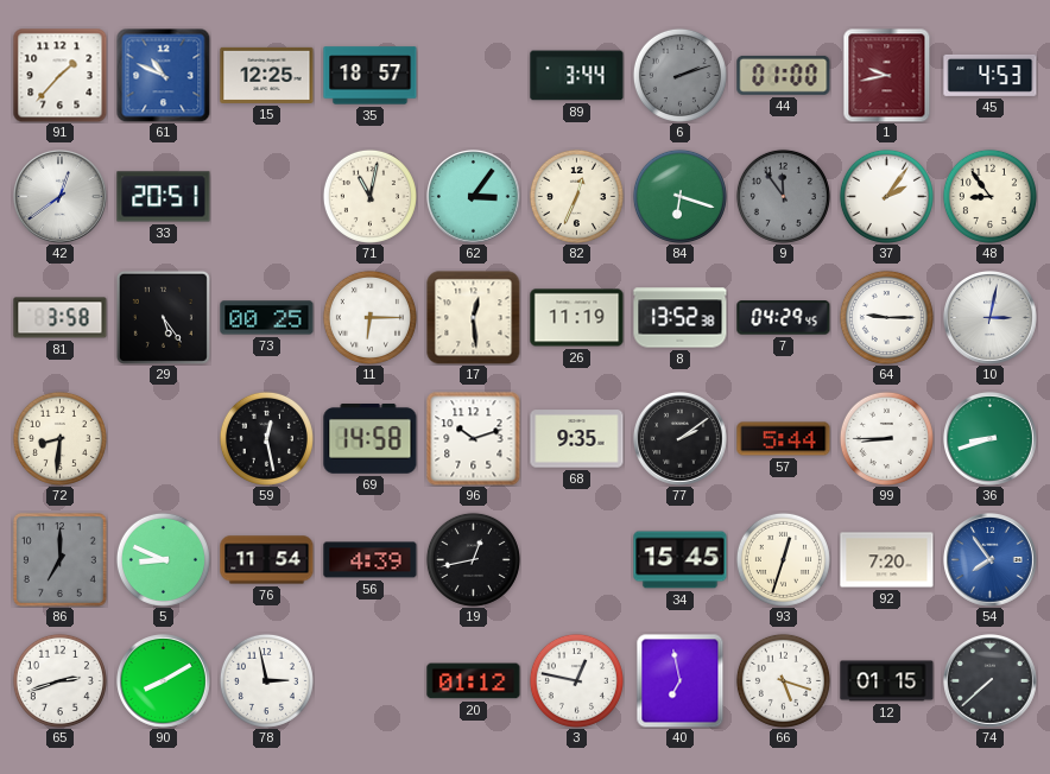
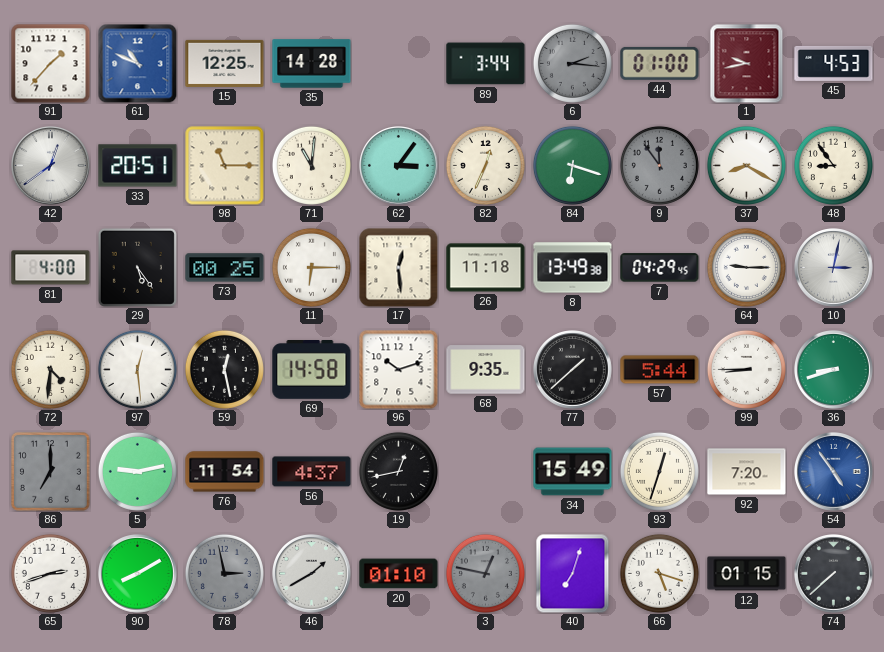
35: 18:57 -> 14:28 (312, 64)
6: 2:12 -> 2:16 (572, 63)
98: none -> 11:15 (225, 166)
71: 11:02 -> 11:01 (311, 165)
37: 2:06 -> 8:20 (746, 165)
81: 3:58 -> 4:00 (51, 268)
26: 11:19 -> 11:18 (486, 268)
8: 13:52 -> 13:49 (573, 268)
72: 8:31 -> 4:31 (50, 369)
97: none -> 12:29 (137, 369)
77: 2:09 -> 1:38 (573, 370)
5: 8:49 -> 9:13 (137, 471)
56: 4:39 -> 4:37 (312, 472)
34: 15:45 -> 15:49 (573, 472)
54: 7:54 -> 4:54 (834, 472)
78 dial: white -> grey (224, 573)
46: none -> 1:40 (312, 574)
20: 01:12 -> 01:10 (399, 574)
3 dial: white -> grey (485, 573)
40: 6:58 -> 7:03 (573, 573)
